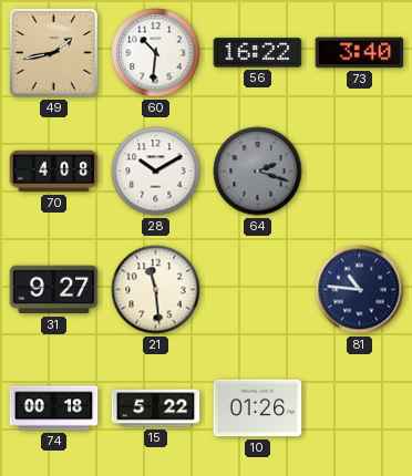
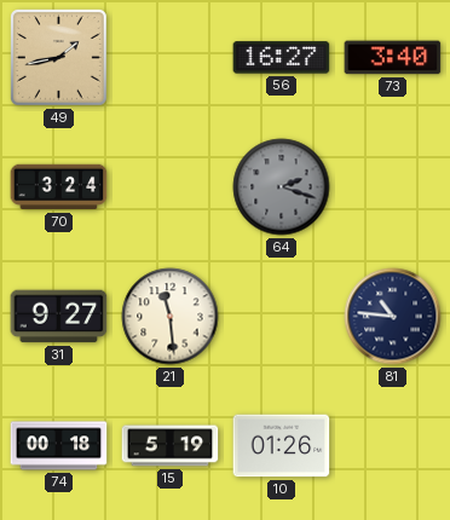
60: 10:31 -> none (156, 53)
56: 16:22 -> 16:27 (282, 58)
70: 4:08 -> 3:24 (59, 187)
28: 10:10 -> none (156, 172)
15: 5:22 -> 5:19 (171, 446)
